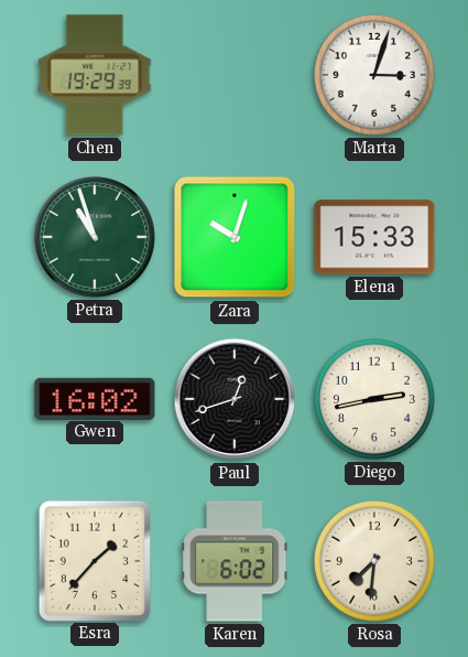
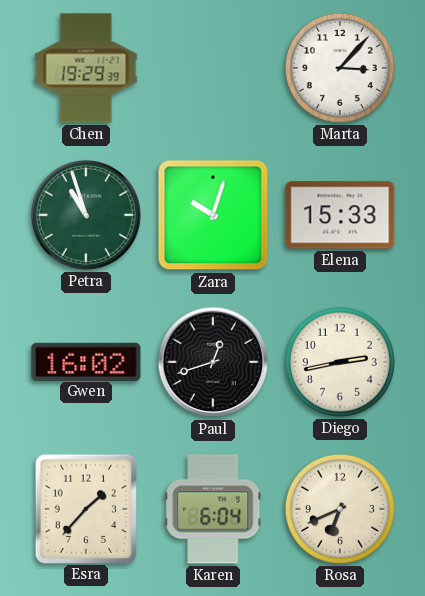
Marta: 3:03 -> 3:07 (340, 68)
Karen: 6:02 -> 6:04 (213, 509)
Rosa: 7:31 -> 6:41 (340, 509)
